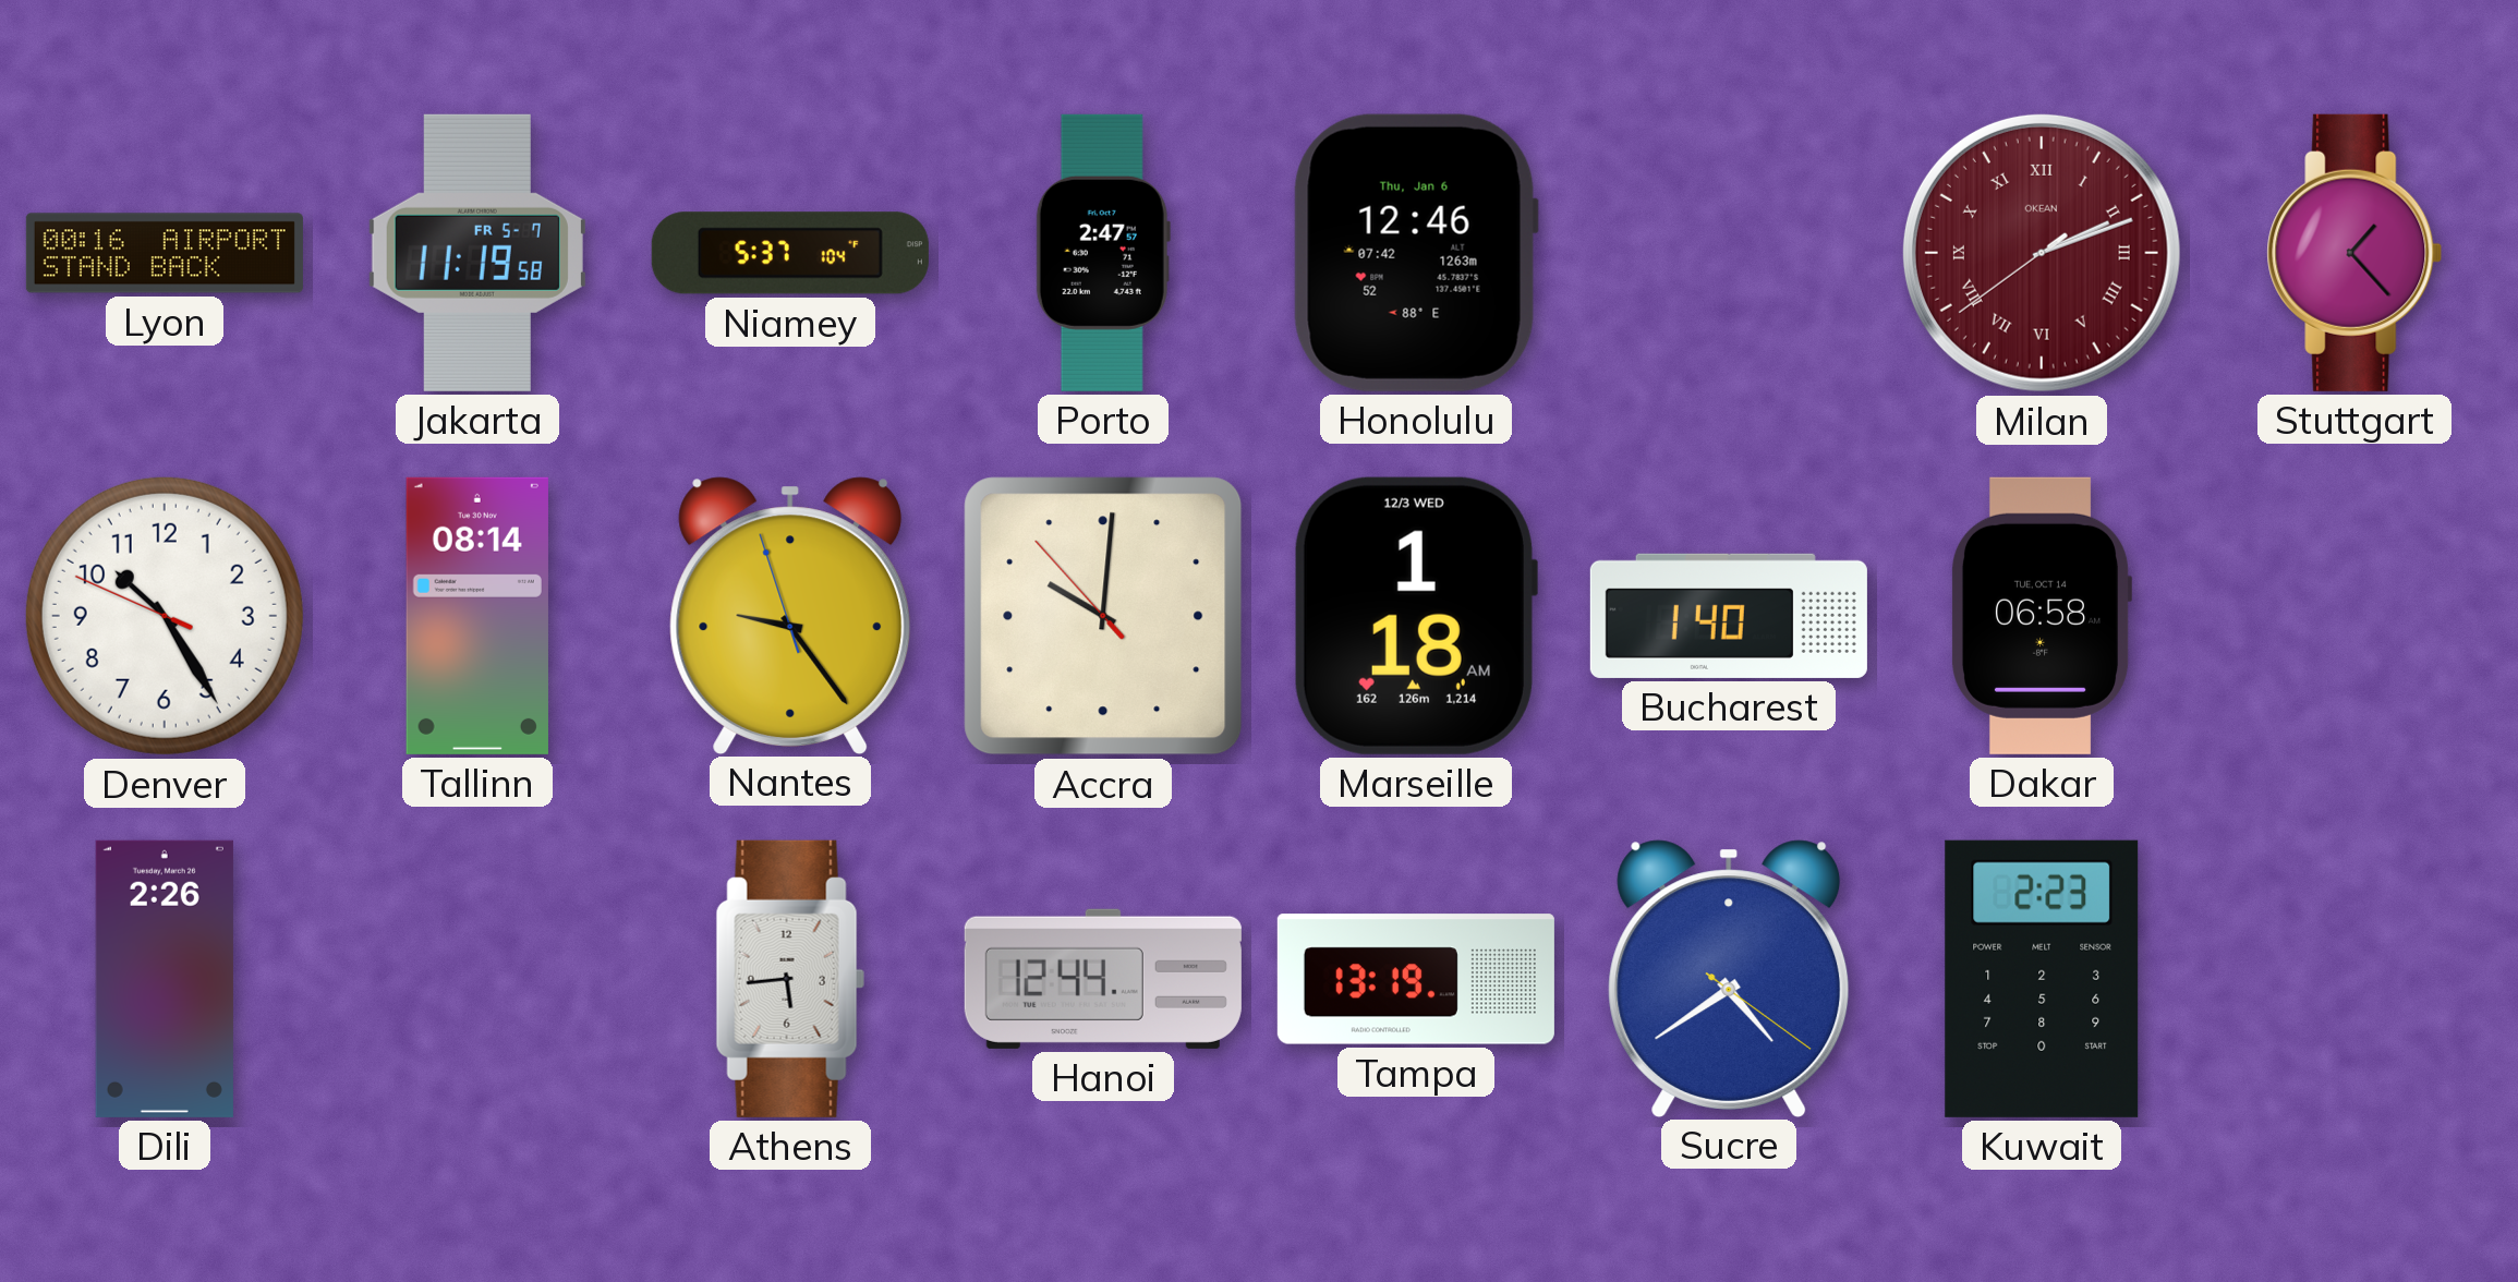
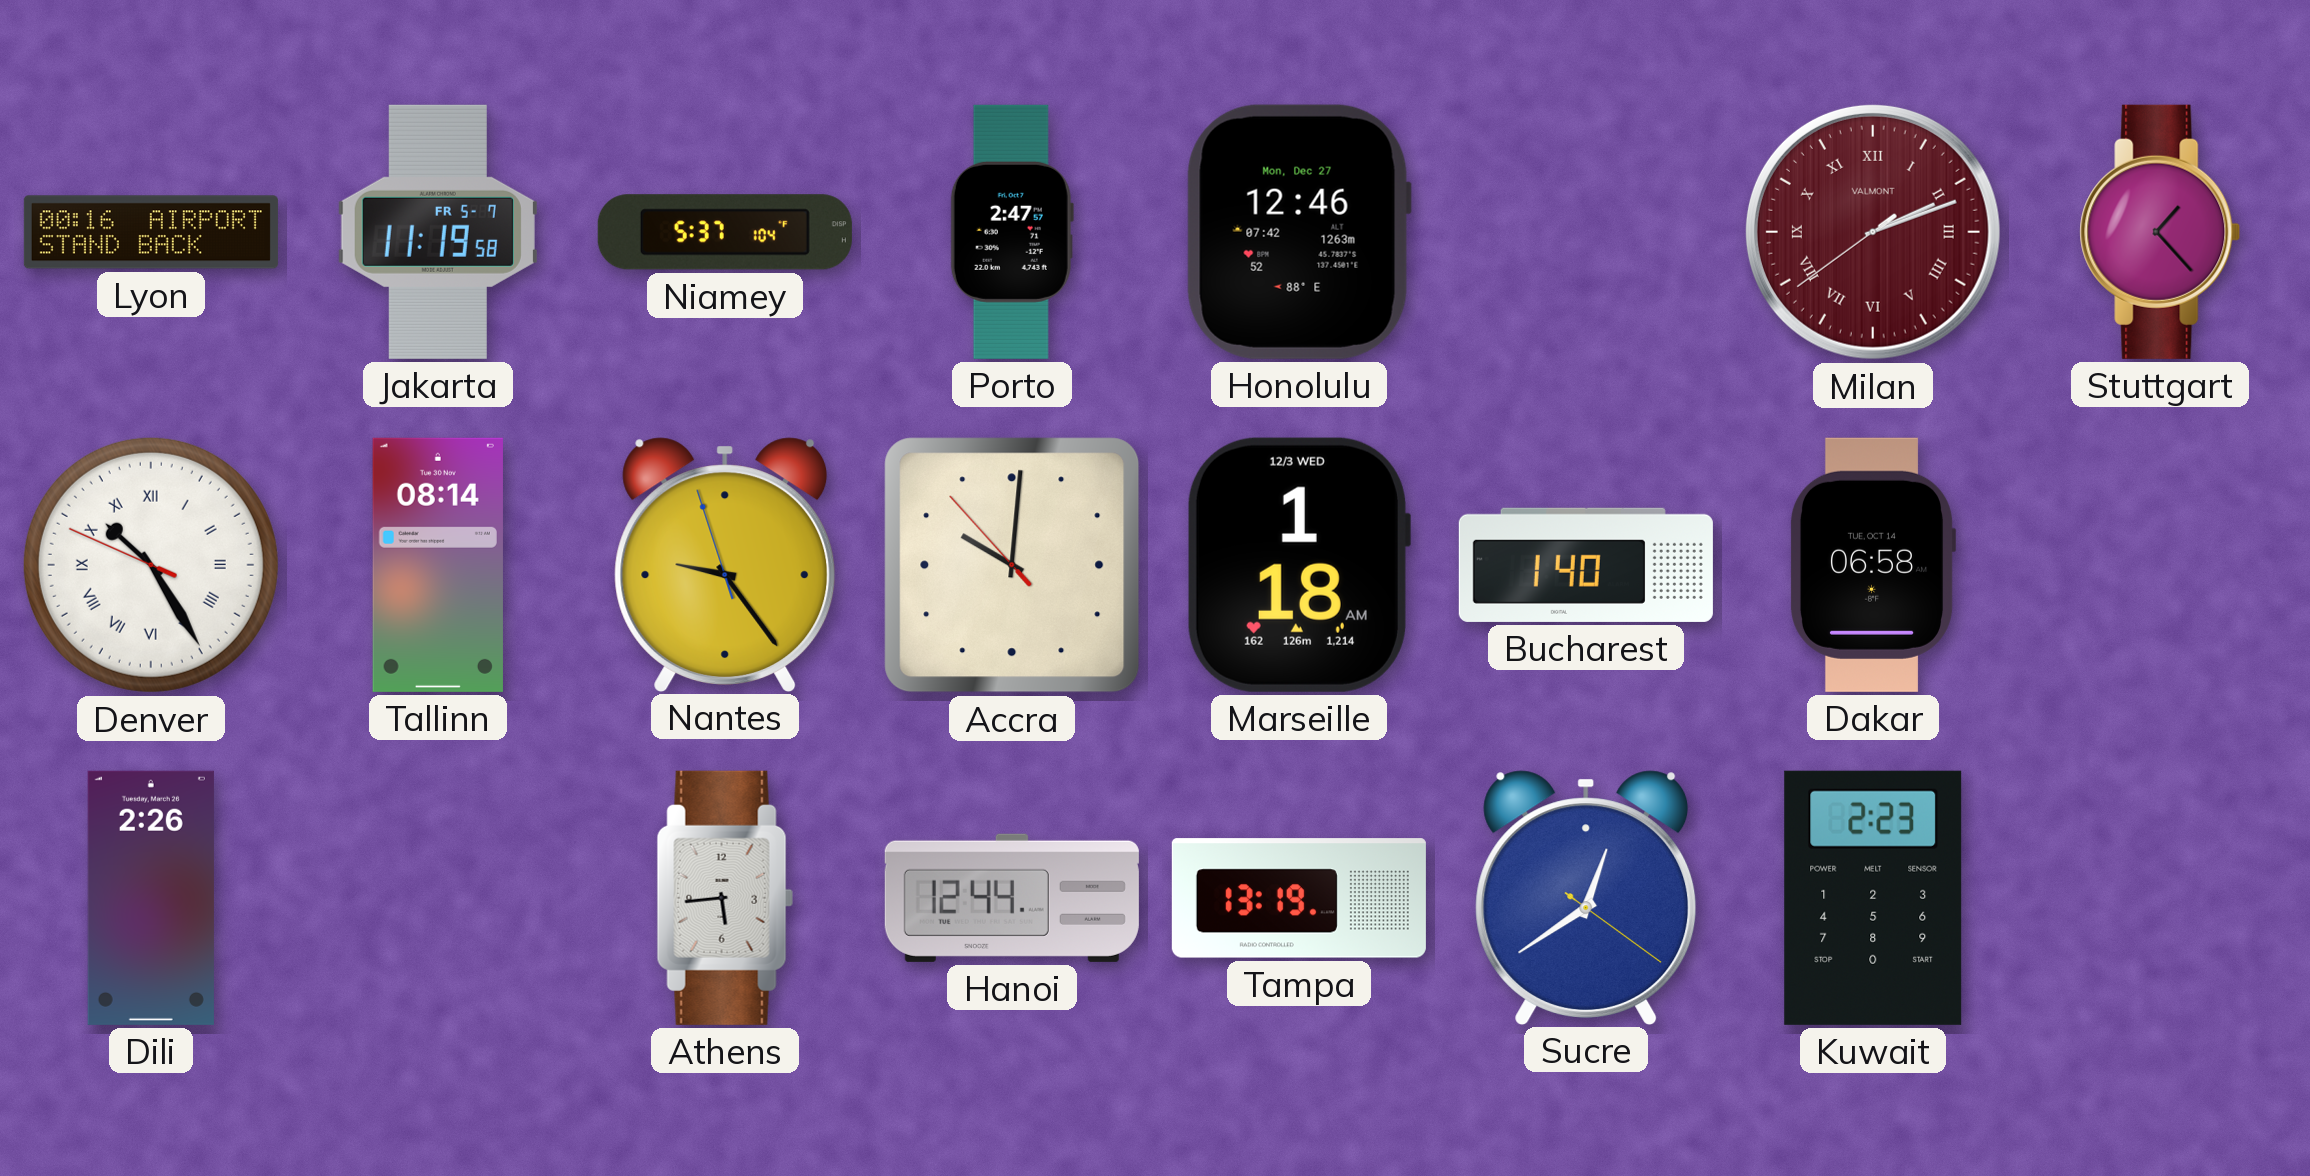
Honolulu date: Thu, Jan 6 -> Mon, Dec 27 (1299, 232)
Milan brand: OKEAN -> VALMONT (1873, 232)
Denver numerals: Arabic -> Roman (151, 565)
Sucre: 4:39 -> 12:39 (1586, 897)
